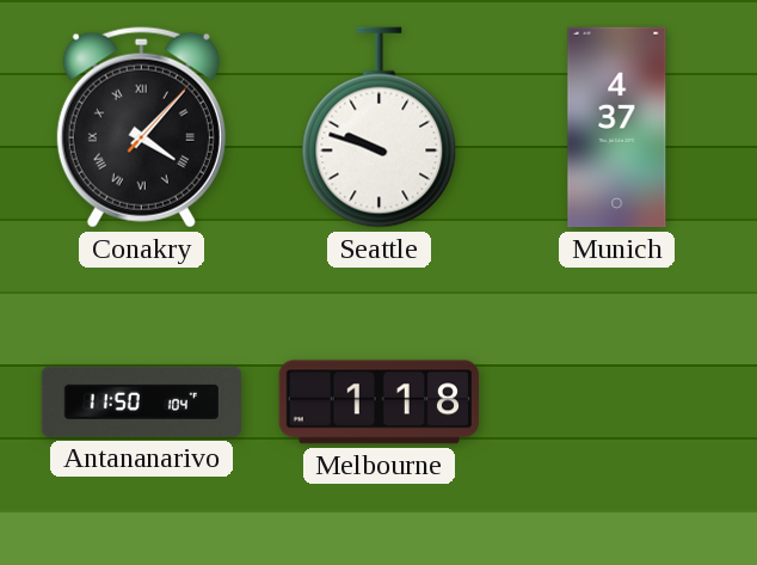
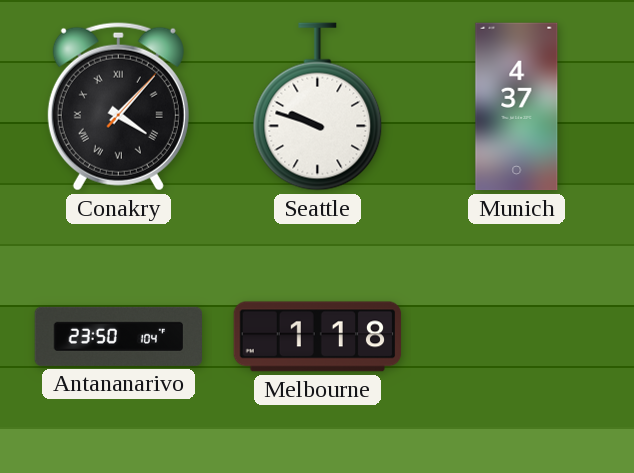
Antananarivo: 11:50 -> 23:50 (118, 336)
